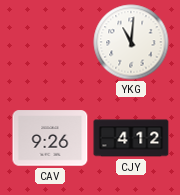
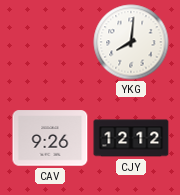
YKG: 11:01 -> 8:01 (131, 42)
CJY: 4:12 -> 12:12 (131, 138)
